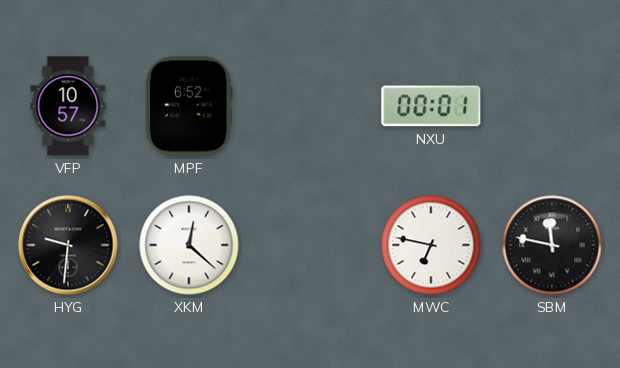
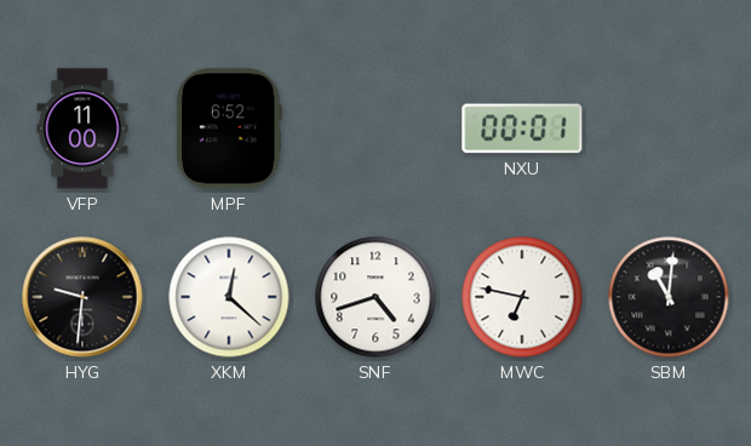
VFP: 10:57 -> 11:00 (82, 128)
SNF: none -> 4:42 (375, 297)
SBM: 11:47 -> 11:01 (669, 297)
